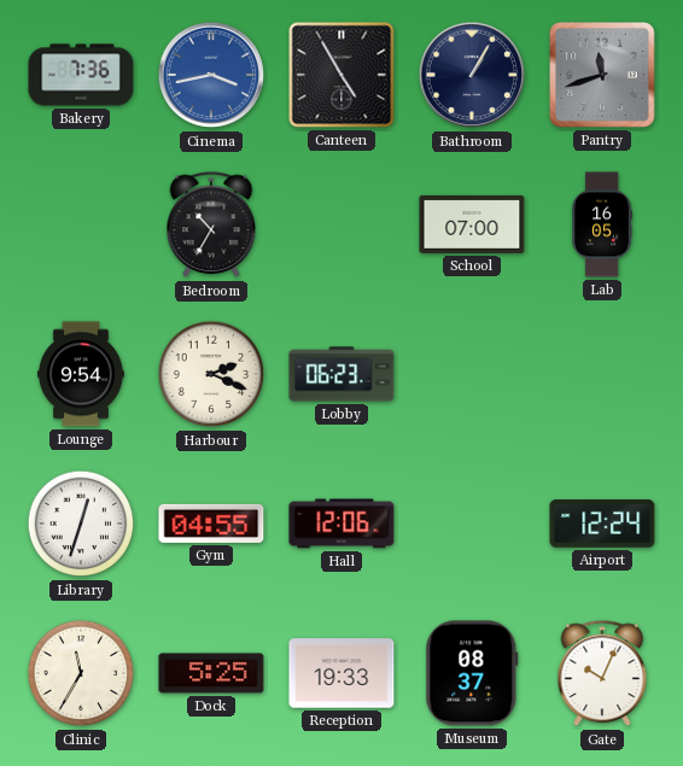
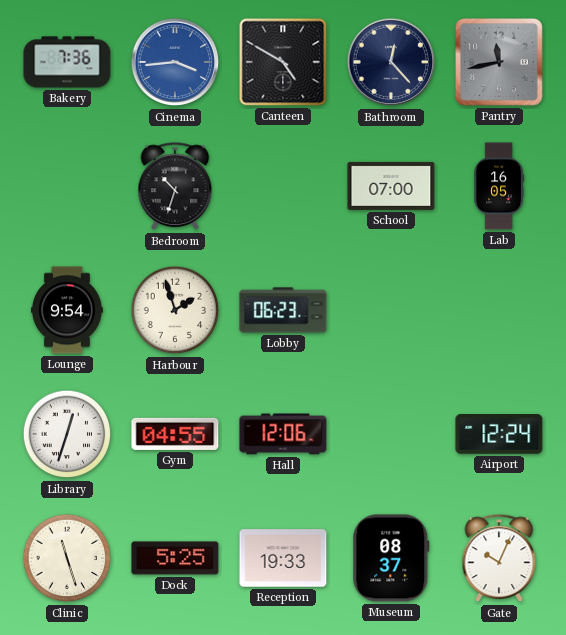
Cinema: 3:43 -> 3:44 (175, 62)
Canteen: 4:55 -> 4:50 (283, 62)
Bathroom: 1:05 -> 12:23 (391, 62)
Pantry: 11:42 -> 11:43 (500, 63)
Bedroom: 10:35 -> 10:33 (175, 187)
Harbour: 2:19 -> 1:57 (175, 310)
Clinic: 11:35 -> 11:27 (67, 558)
